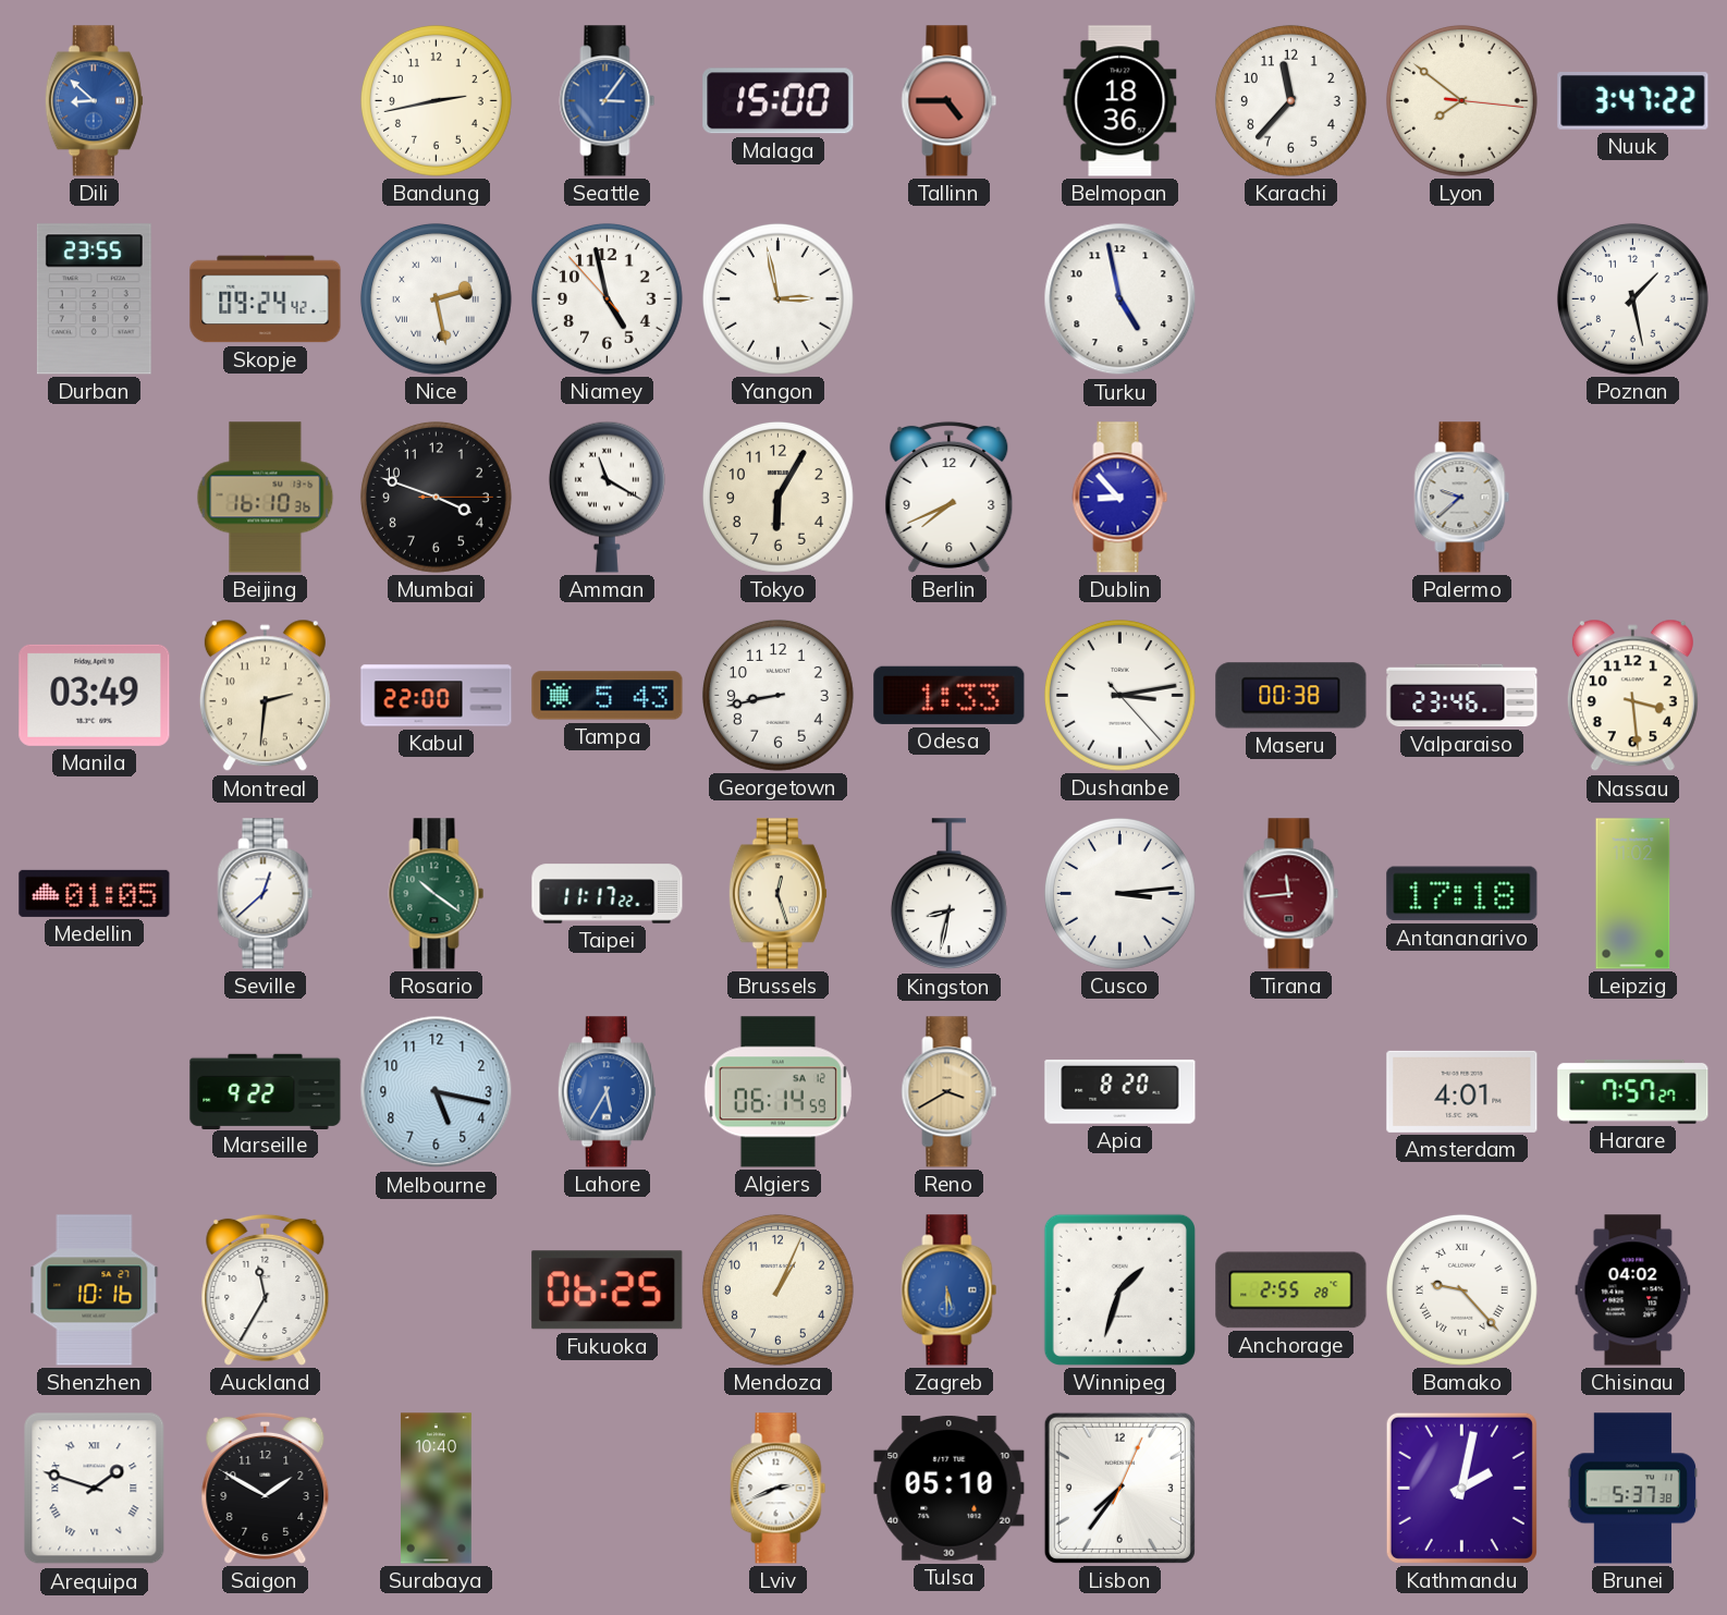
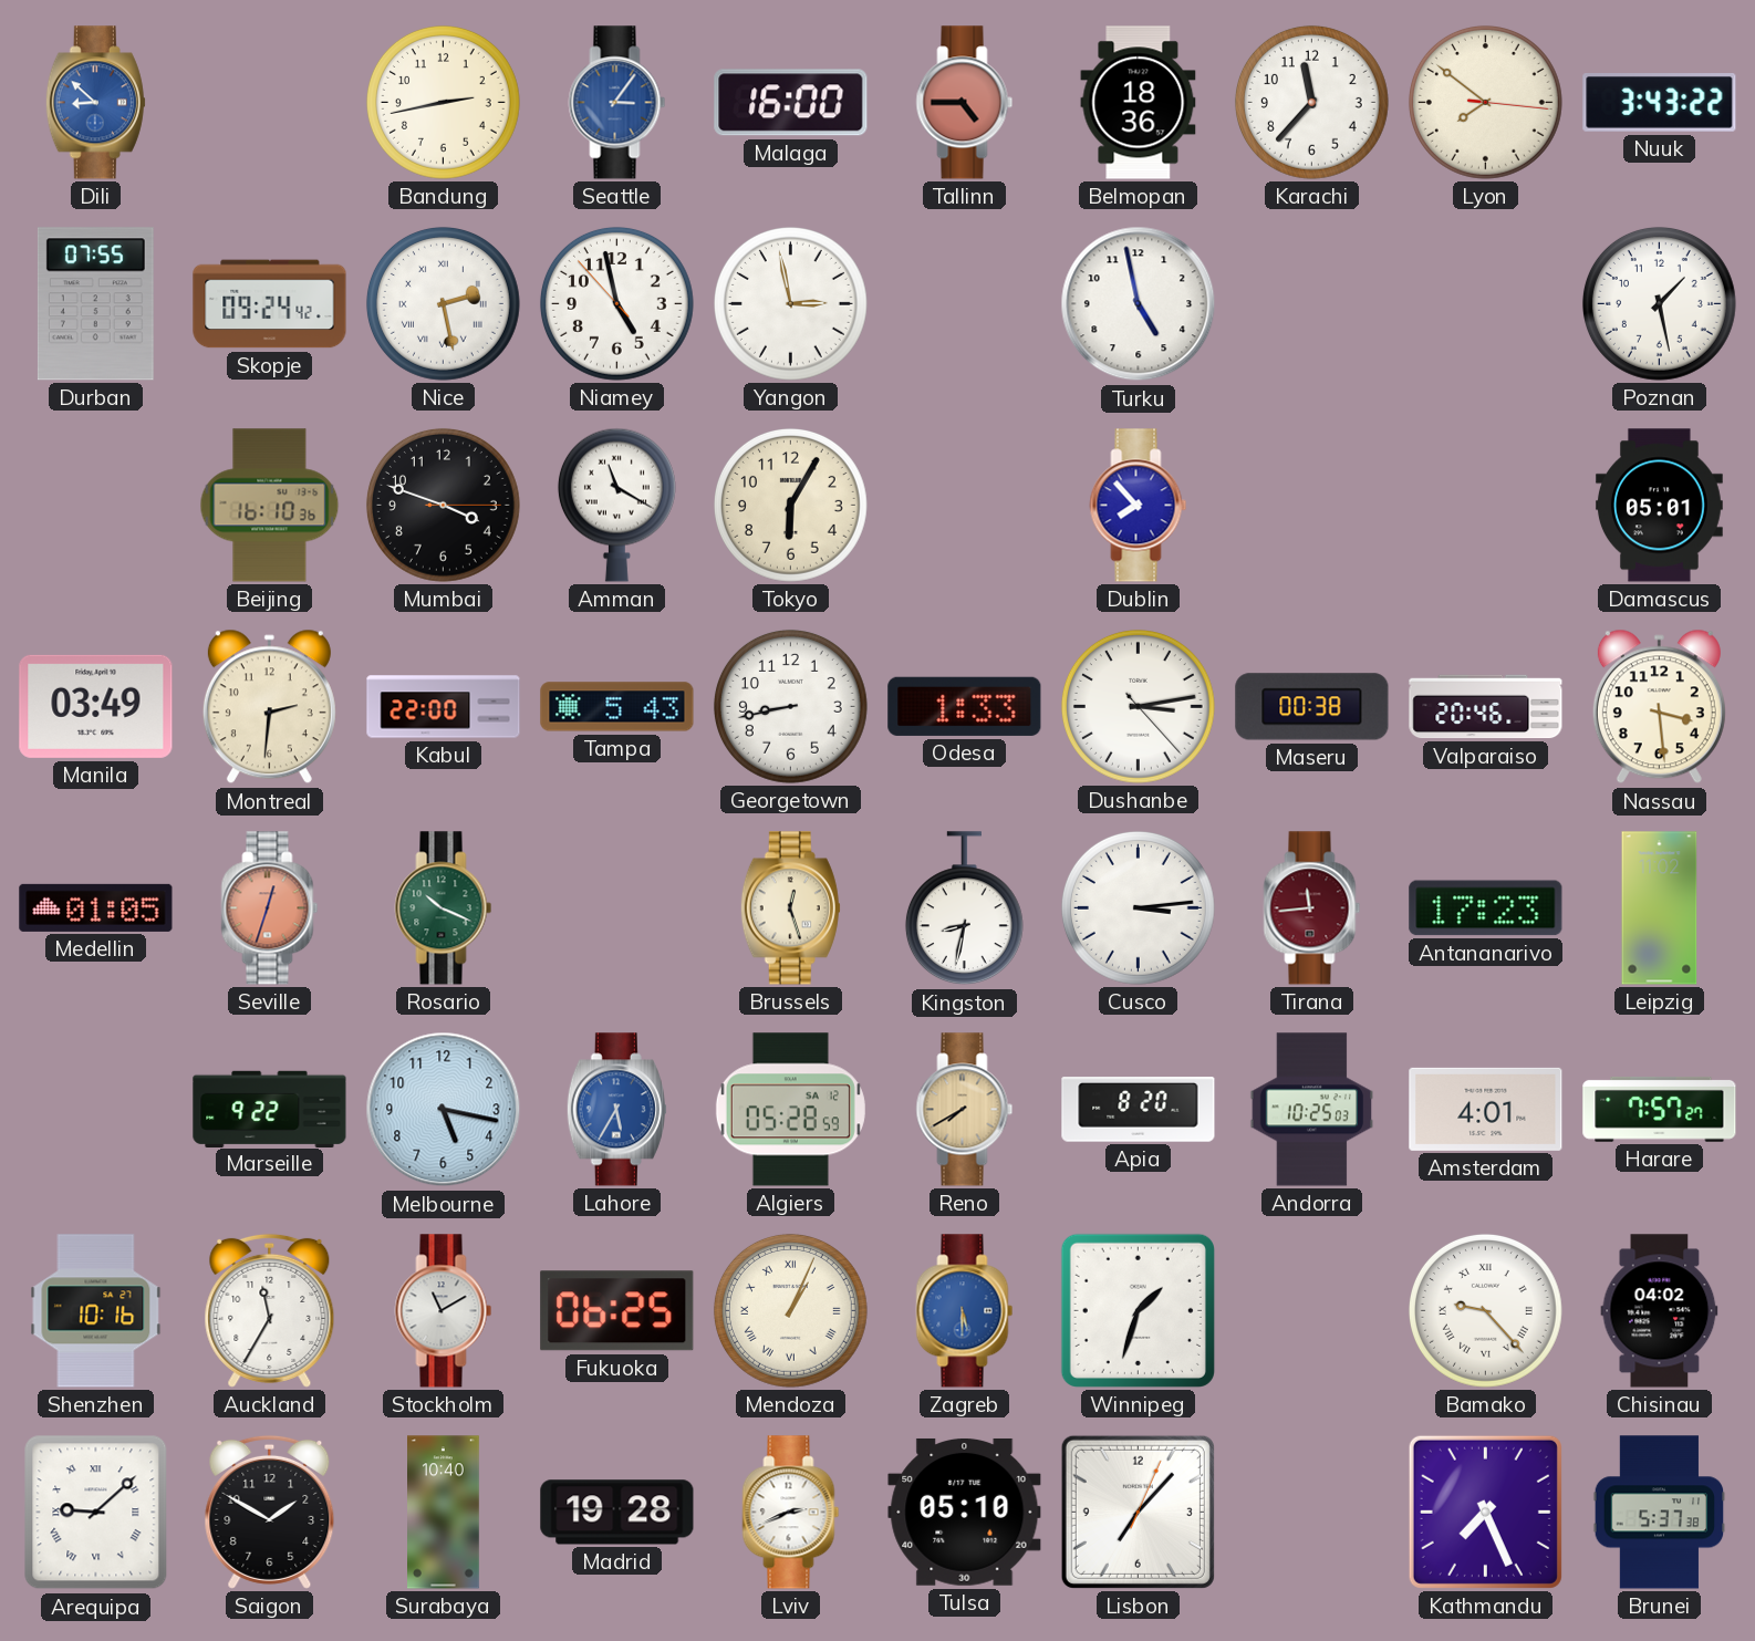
Malaga: 15:00 -> 16:00 (791, 103)
Nuuk: 3:47 -> 3:43 (1660, 103)
Durban: 23:55 -> 07:55 (95, 304)
Berlin: 7:41 -> none (950, 497)
Dublin: 8:53 -> 7:53 (1139, 506)
Palermo: 9:38 -> none (1462, 498)
Damascus: none -> 05:01 (1660, 506)
Valparaiso: 23:46 -> 20:46 (1486, 707)
Seville: 12:38 -> 12:33 (270, 908)
Seville dial: white -> salmon (270, 908)
Rosario: 10:21 -> 10:19 (444, 908)
Taipei: 11:17 -> none (608, 894)
Antananarivo: 17:18 -> 17:23 (1486, 908)
Algiers: 06:14 -> 05:28 (790, 1110)
Reno: 3:40 -> 7:40 (965, 1110)
Andorra: none -> 10:25 (1311, 1110)
Stockholm: none -> 11:10 (444, 1311)
Mendoza numerals: Arabic -> Roman (790, 1310)
Anchorage: 2:55 -> none (1291, 1290)
Arequipa: 1:48 -> 9:08 (96, 1513)
Madrid: none -> 19:28 (617, 1513)
Lisbon: 7:36 -> 7:07 (1138, 1512)
Kathmandu: 2:02 -> 7:26 (1485, 1512)
